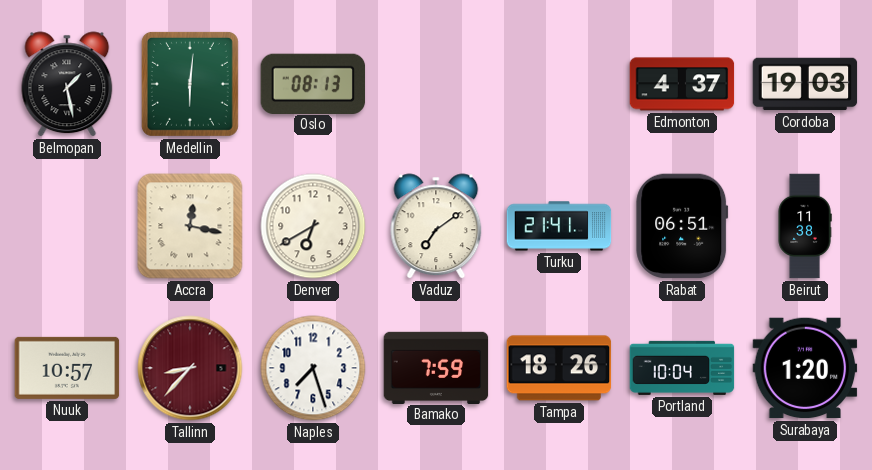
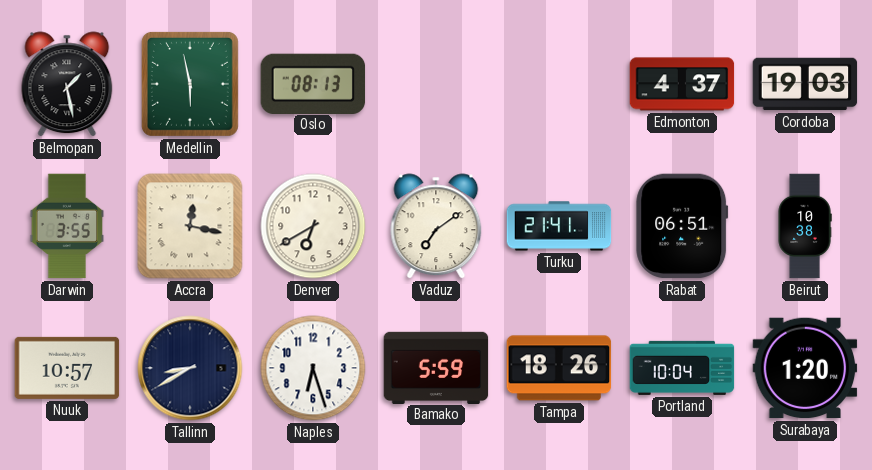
Medellin: 6:01 -> 5:58 (190, 84)
Darwin: none -> 3:55 (67, 226)
Beirut: 11:38 -> 10:38 (805, 226)
Tallinn: 8:37 -> 8:40 (190, 368)
Tallinn dial: burgundy -> navy (190, 368)
Naples: 7:27 -> 6:27 (313, 368)
Bamako: 7:59 -> 5:59 (436, 367)
